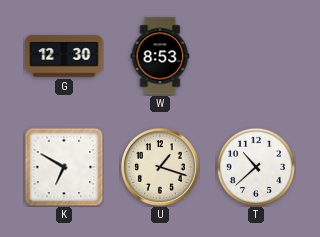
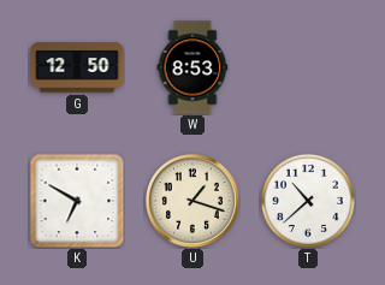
G: 12:30 -> 12:50 (77, 67)
